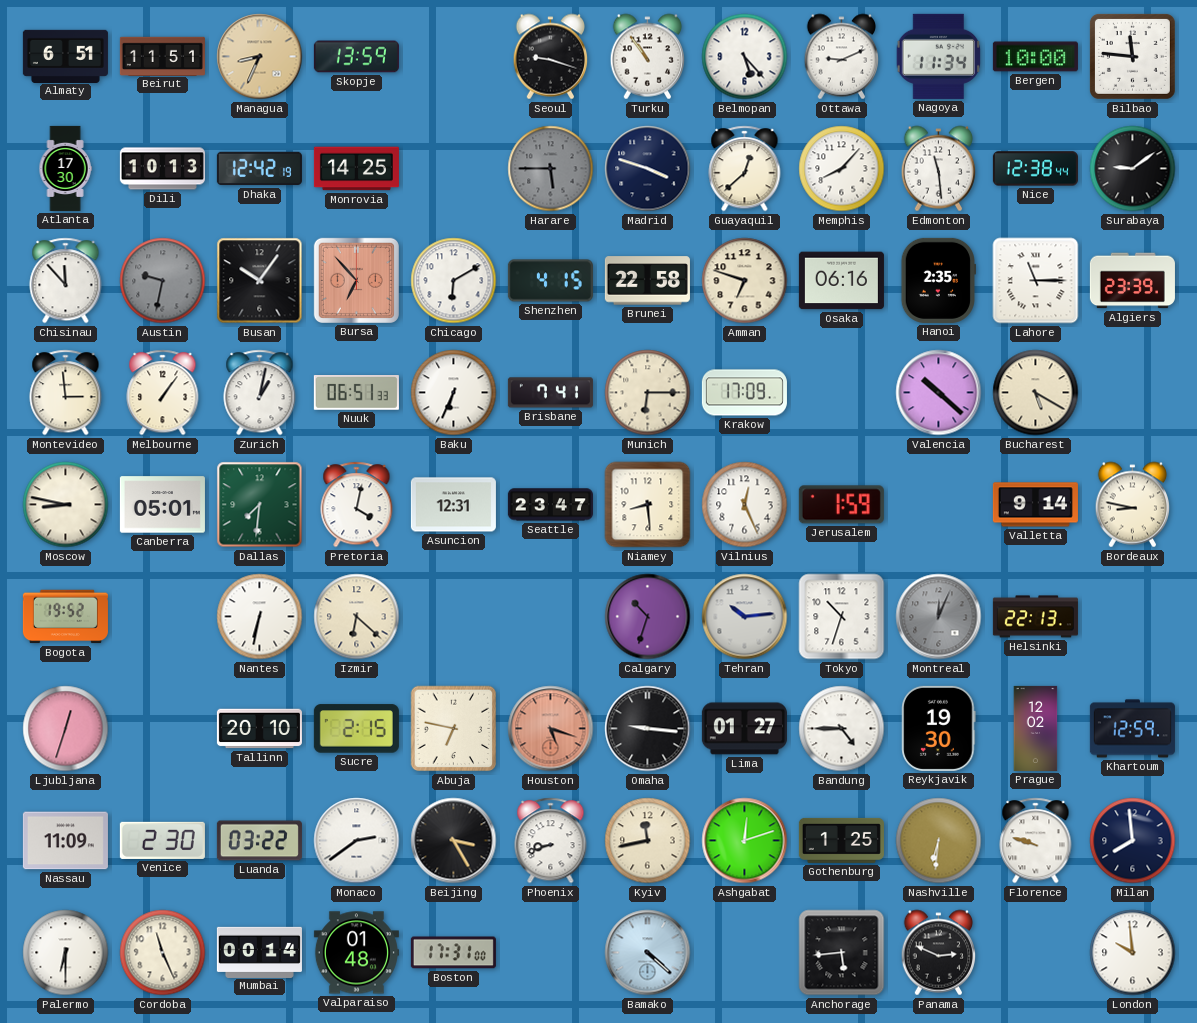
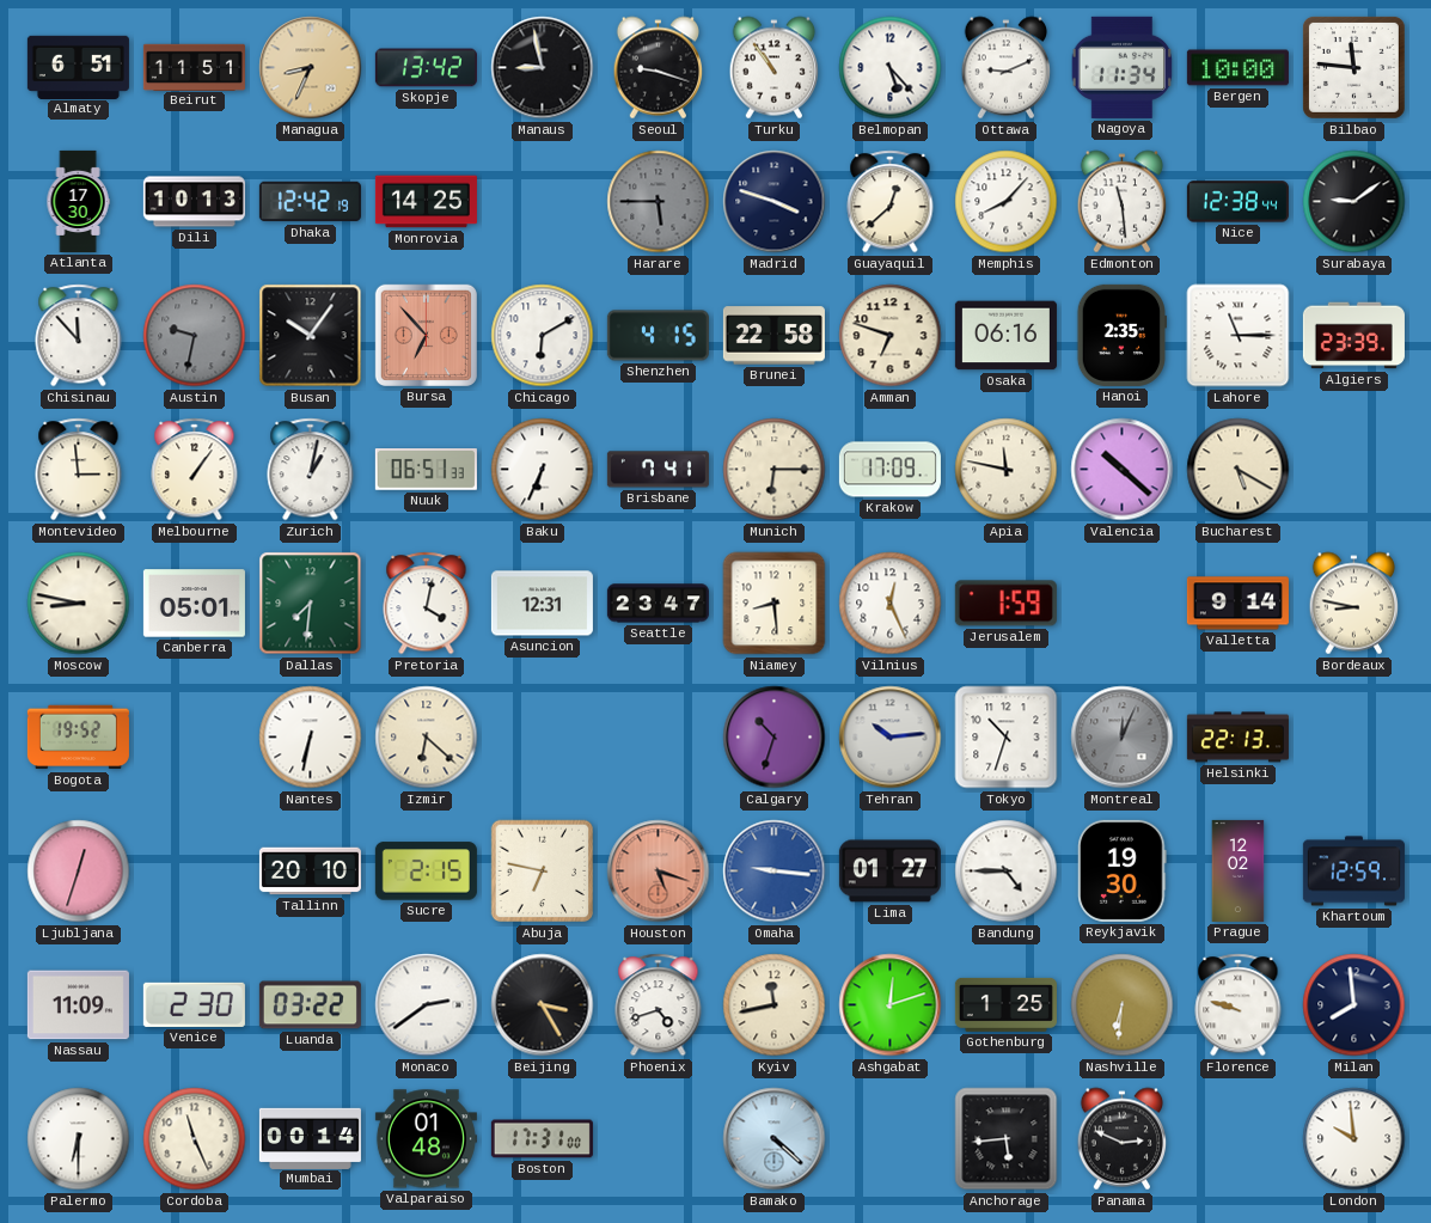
Skopje: 13:59 -> 13:42 (426, 68)
Manaus: none -> 8:58 (543, 68)
Apia: none -> 11:47 (1007, 470)
Omaha dial: black -> blue (775, 872)
Phoenix: 8:42 -> 4:42 (659, 1005)
